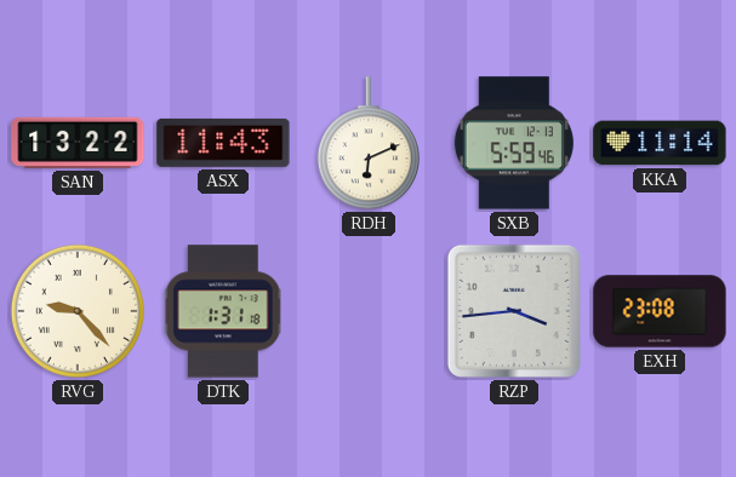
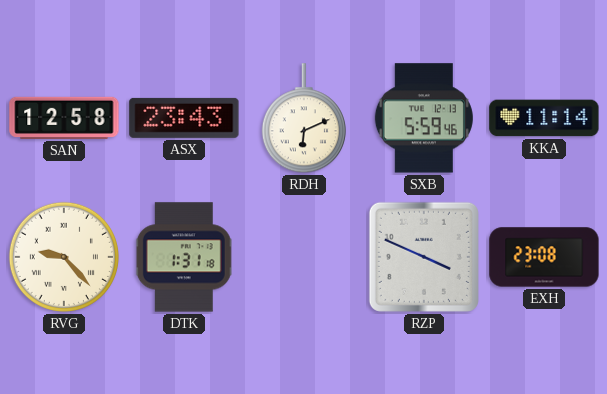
SAN: 13:22 -> 12:58 (64, 118)
ASX: 11:43 -> 23:43 (184, 118)
RZP: 3:44 -> 3:49 (424, 257)
